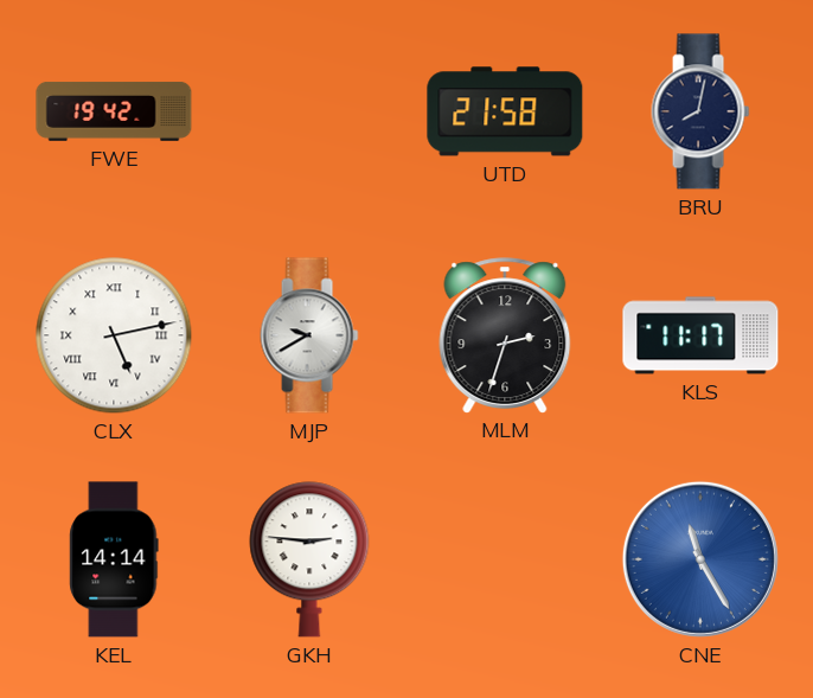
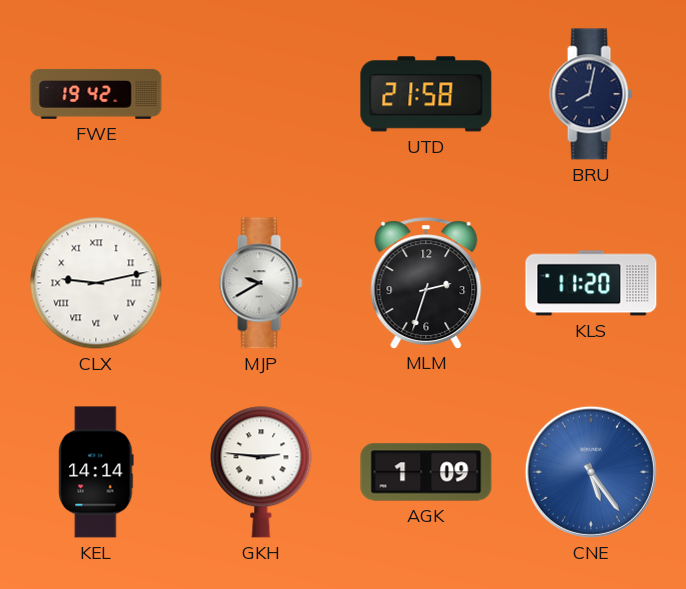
CLX: 5:13 -> 9:13 (96, 283)
KLS: 11:17 -> 11:20 (591, 283)
AGK: none -> 1:09 (426, 472)
CNE: 11:25 -> 5:24 (591, 472)
